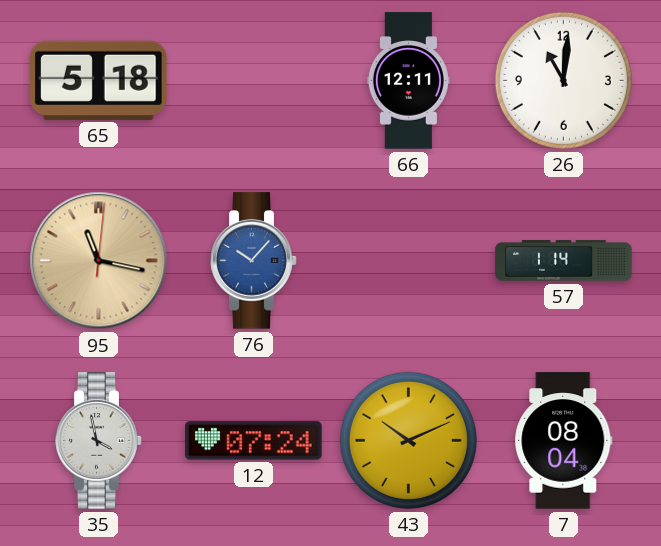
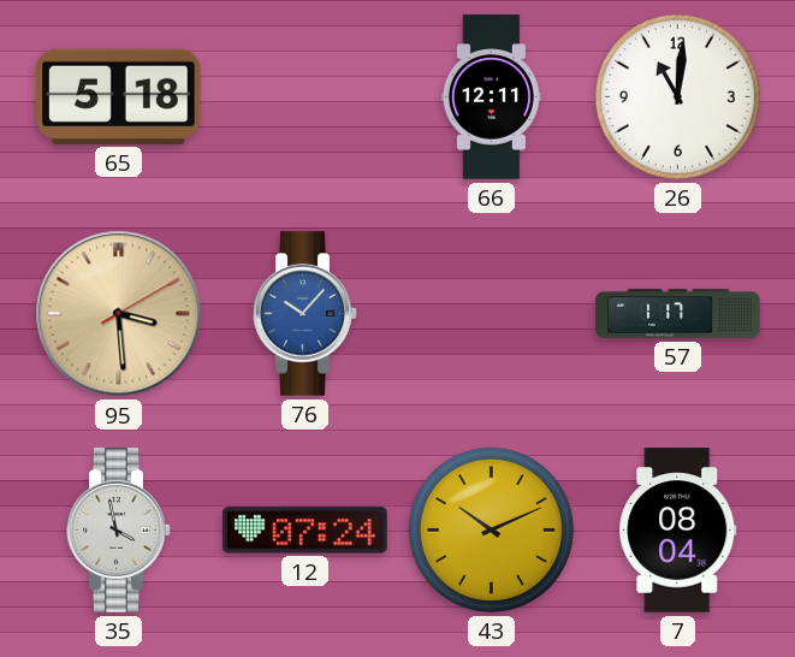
95: 11:17 -> 3:29 (119, 314)
57: 1:14 -> 1:17 (678, 314)
